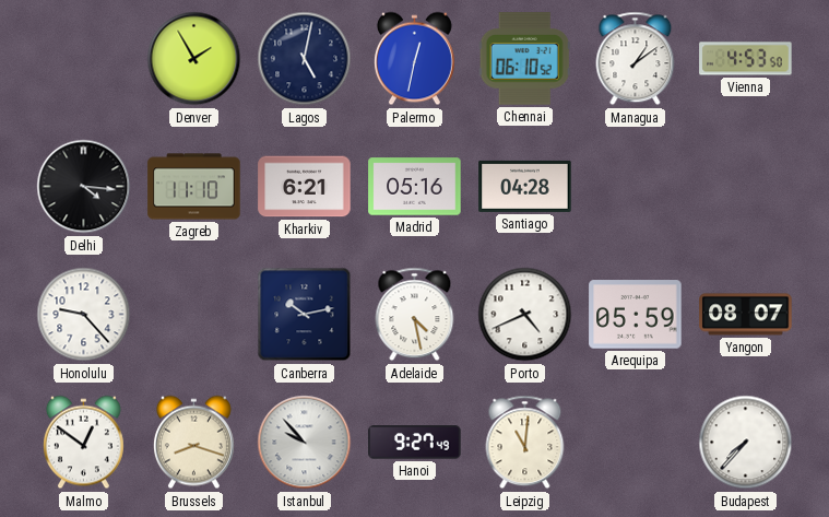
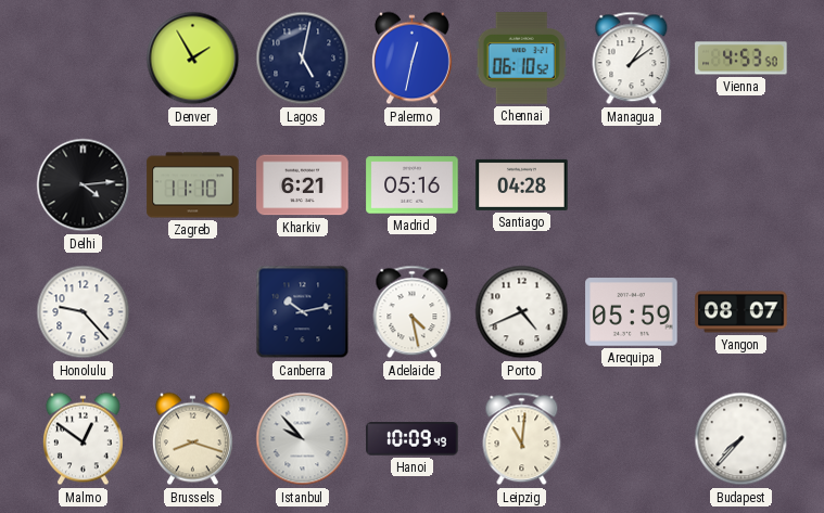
Delhi: 4:16 -> 4:14 (84, 185)
Hanoi: 9:27 -> 10:09 (413, 439)
